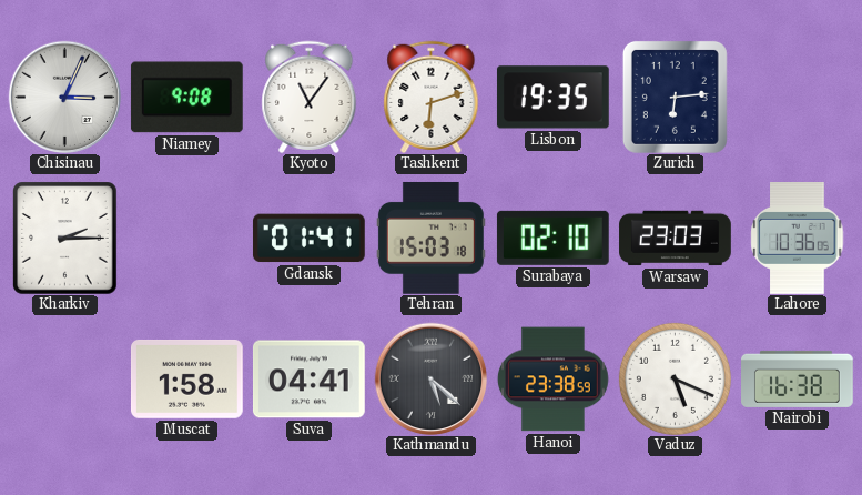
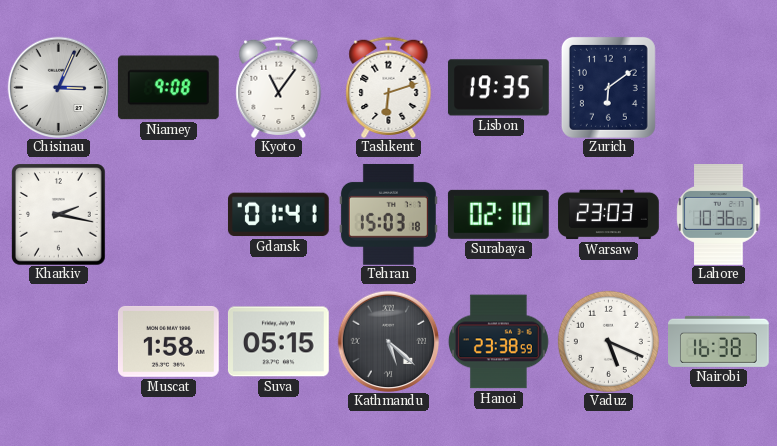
Zurich: 6:14 -> 6:09 (608, 87)
Kharkiv: 2:15 -> 2:17 (59, 214)
Suva: 04:41 -> 05:15 (278, 342)
